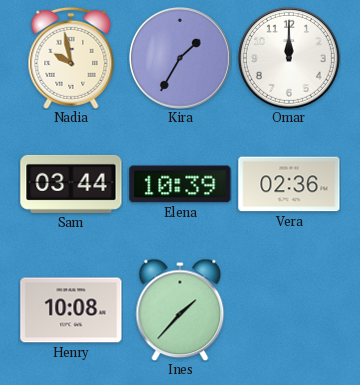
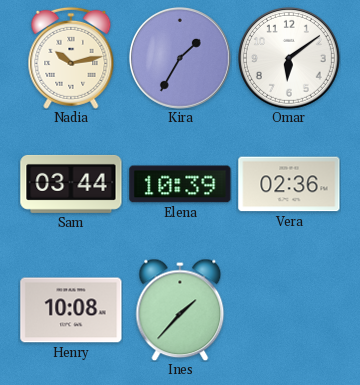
Nadia: 9:58 -> 10:13 (71, 58)
Omar: 12:00 -> 6:09 (289, 58)
